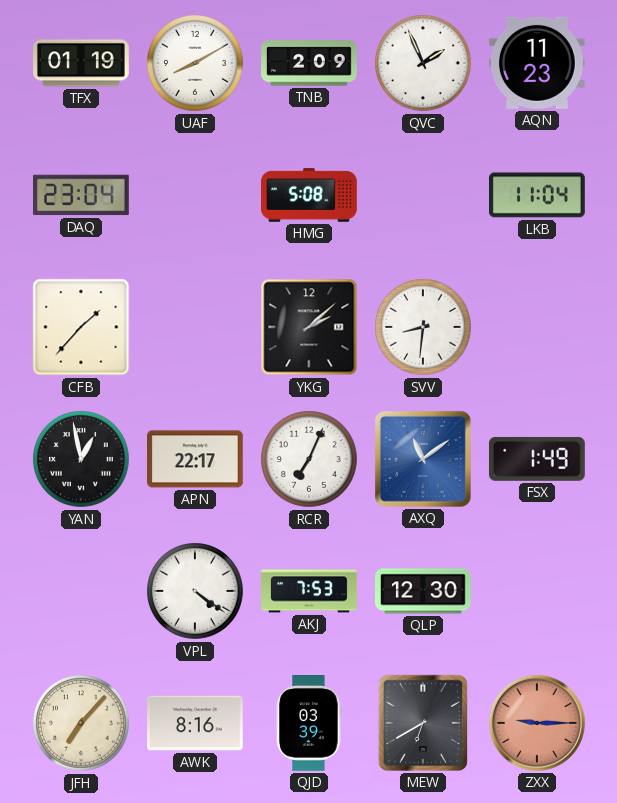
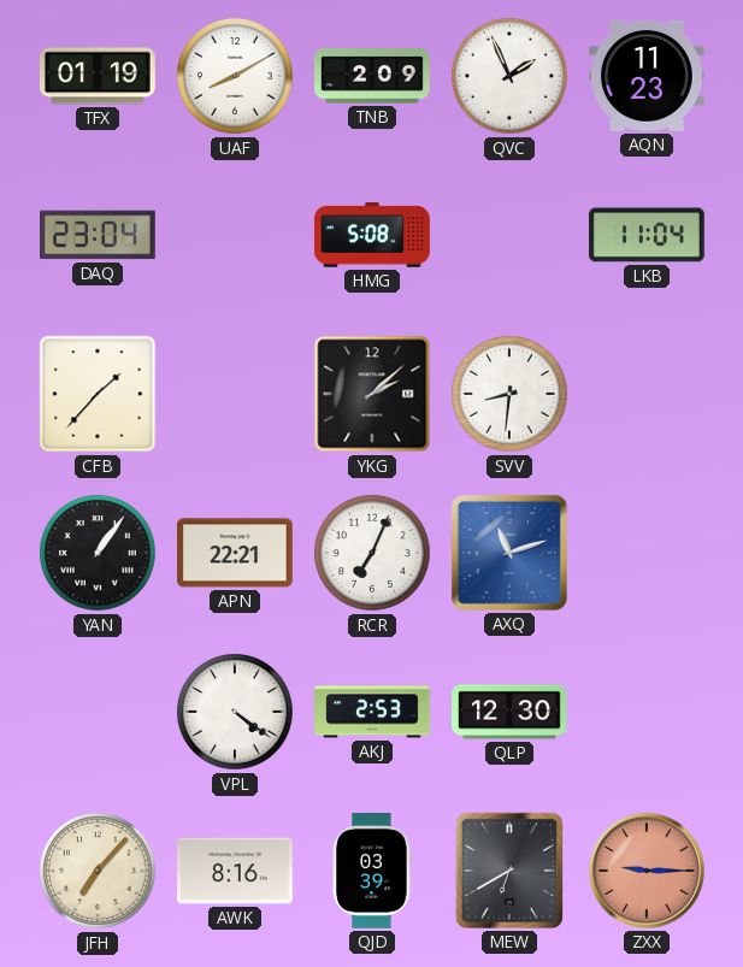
YAN: 12:58 -> 1:06 (99, 554)
APN: 22:17 -> 22:21 (236, 553)
AXQ: 11:09 -> 11:12 (509, 553)
FSX: 1:49 -> none (537, 459)
AKJ: 7:53 -> 2:53 (372, 712)
